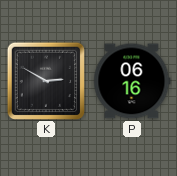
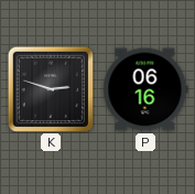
K: 2:50 -> 2:48 (51, 89)
